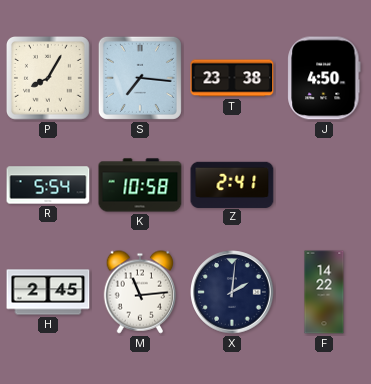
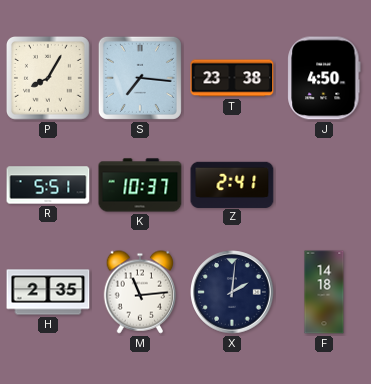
R: 5:54 -> 5:51 (48, 185)
K: 10:58 -> 10:37 (140, 185)
H: 2:45 -> 2:35 (48, 292)
F: 14:22 -> 14:18 (324, 292)
